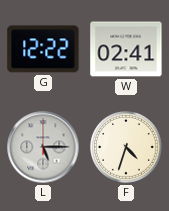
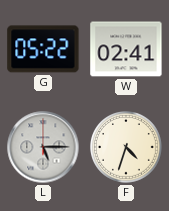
G: 12:22 -> 05:22 (43, 49)
